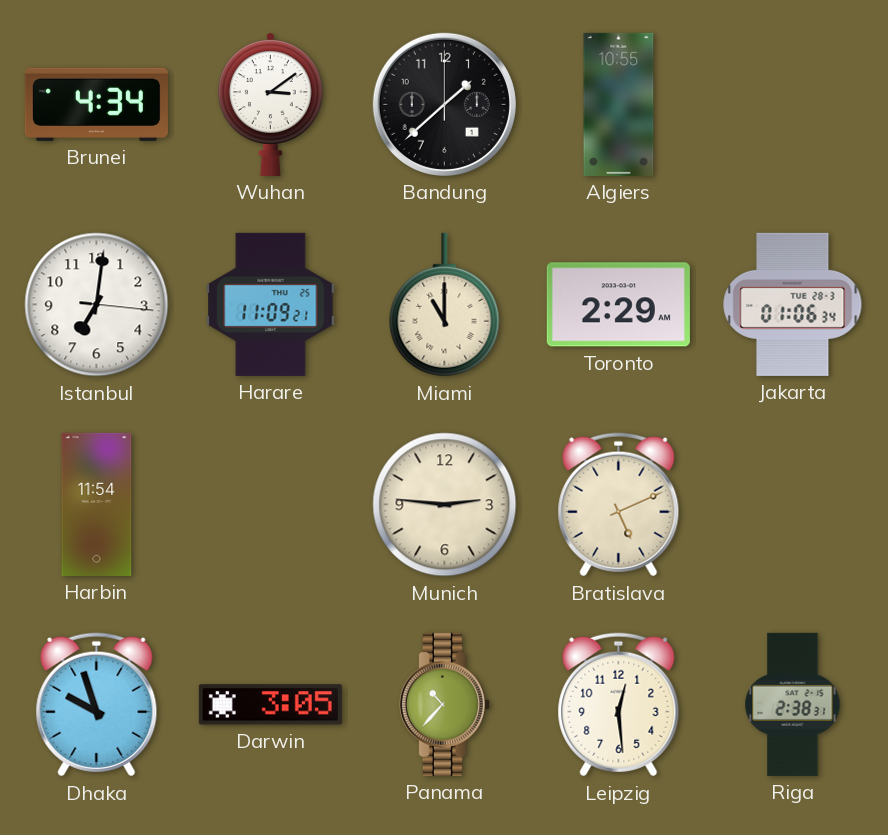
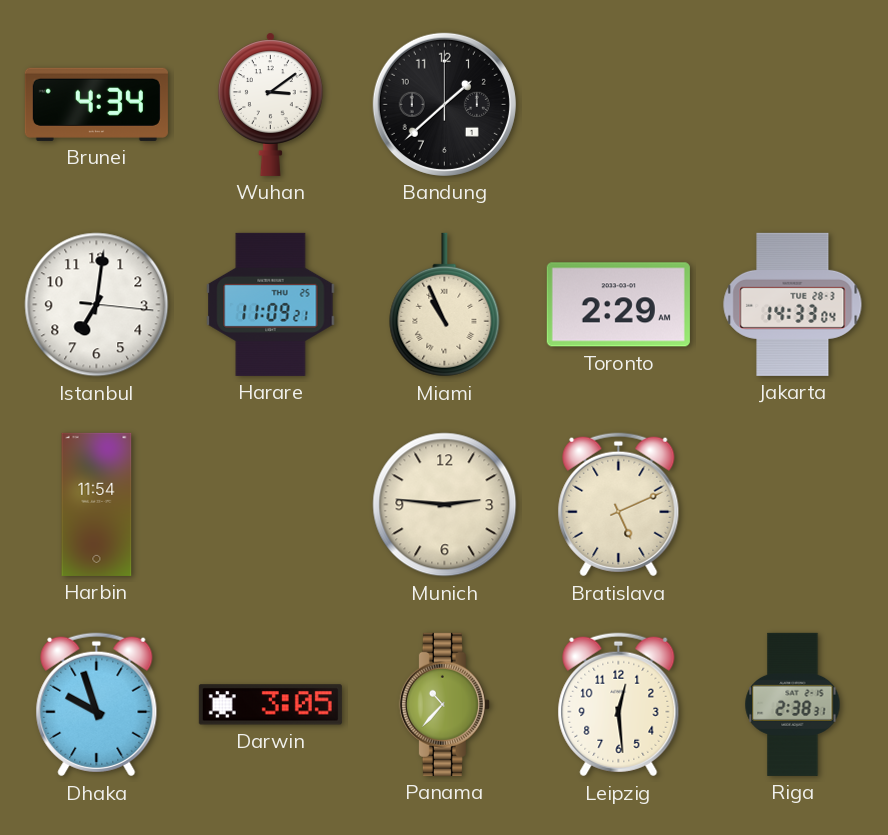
Algiers: 10:55 -> none (619, 104)
Miami: 11:00 -> 10:56 (445, 305)
Jakarta: 01:06 -> 14:33 (793, 304)
